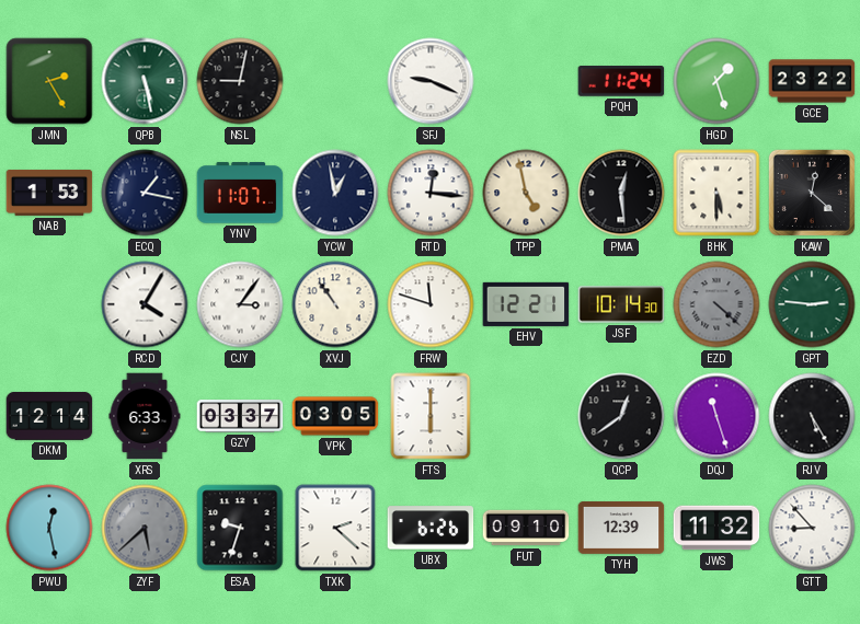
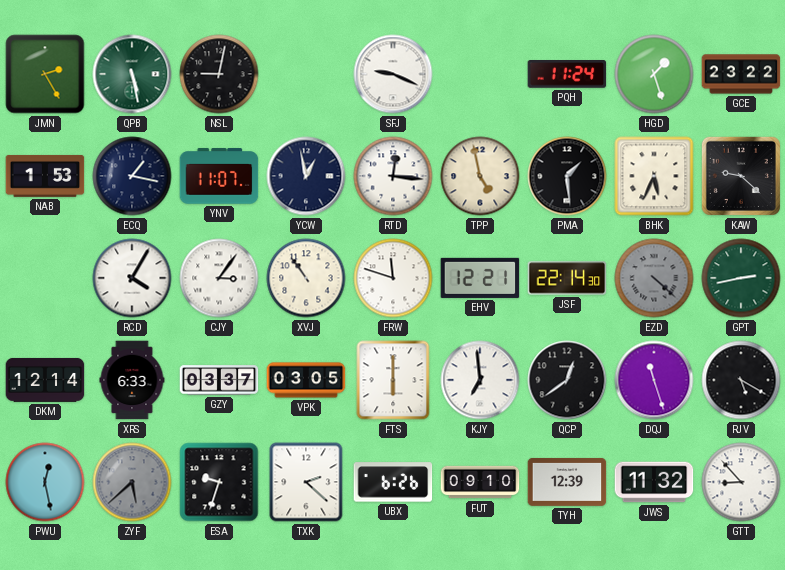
PMA: 12:29 -> 1:29 (567, 176)
BHK: 5:30 -> 5:34 (654, 176)
KAW: 12:22 -> 9:22 (741, 176)
JSF: 10:14 -> 22:14 (567, 278)
GPT: 2:46 -> 2:43 (741, 278)
KJY: none -> 6:59 (480, 380)
RJV: 5:25 -> 5:20 (741, 380)
